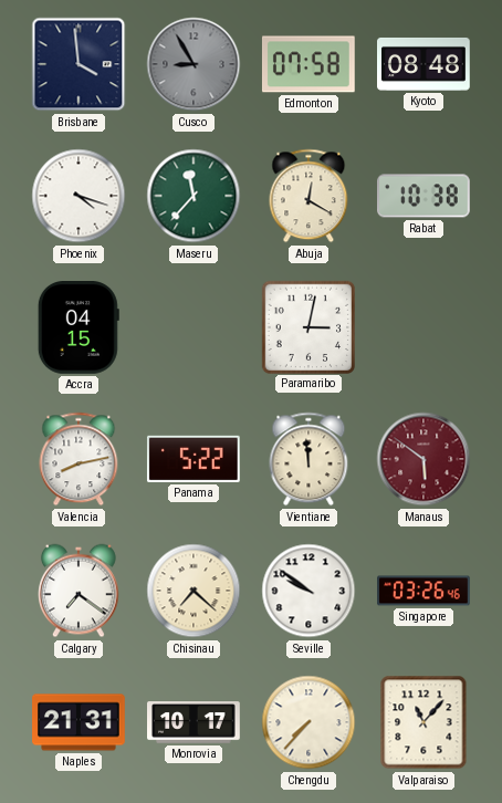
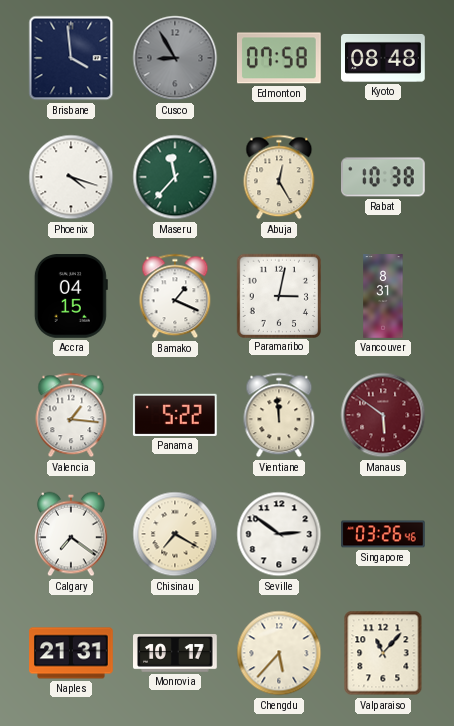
Abuja: 12:20 -> 12:25 (279, 177)
Bamako: none -> 1:19 (175, 296)
Vancouver: none -> 8:31 (383, 296)
Valencia: 8:13 -> 1:16 (71, 415)
Chisinau: 7:22 -> 7:20 (175, 534)
Seville: 9:51 -> 2:51 (279, 534)
Chengdu: 7:37 -> 5:37 (279, 653)
